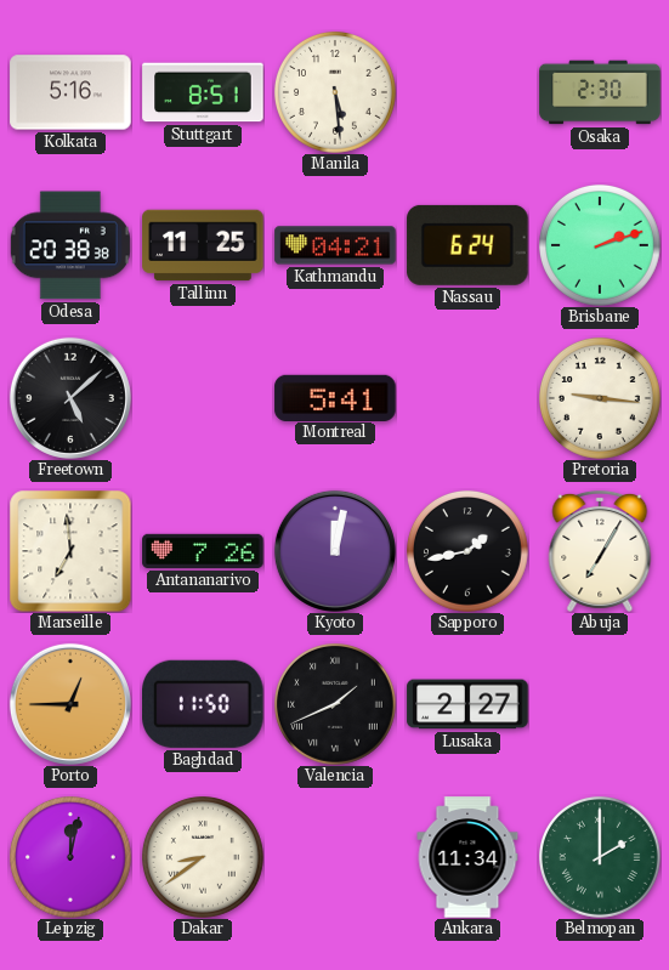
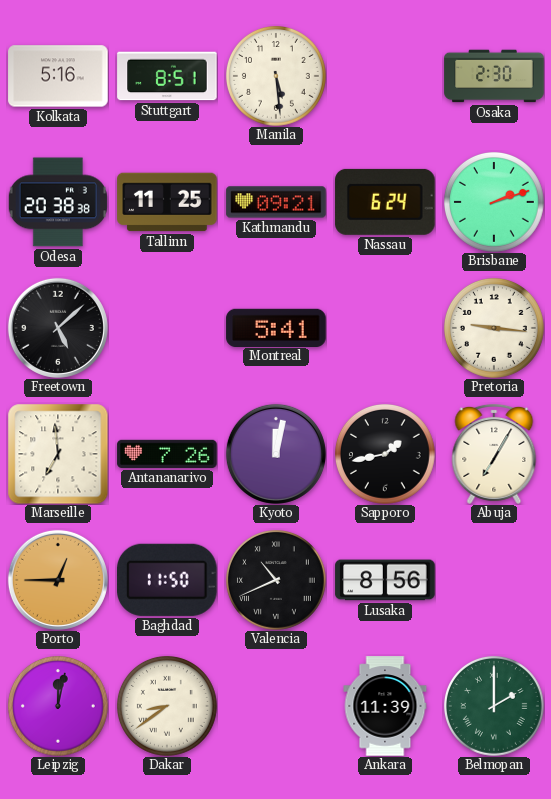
Kathmandu: 04:21 -> 09:21 (276, 202)
Valencia: 1:41 -> 10:41 (276, 580)
Lusaka: 2:27 -> 8:56 (385, 580)
Ankara: 11:34 -> 11:39 (385, 706)
